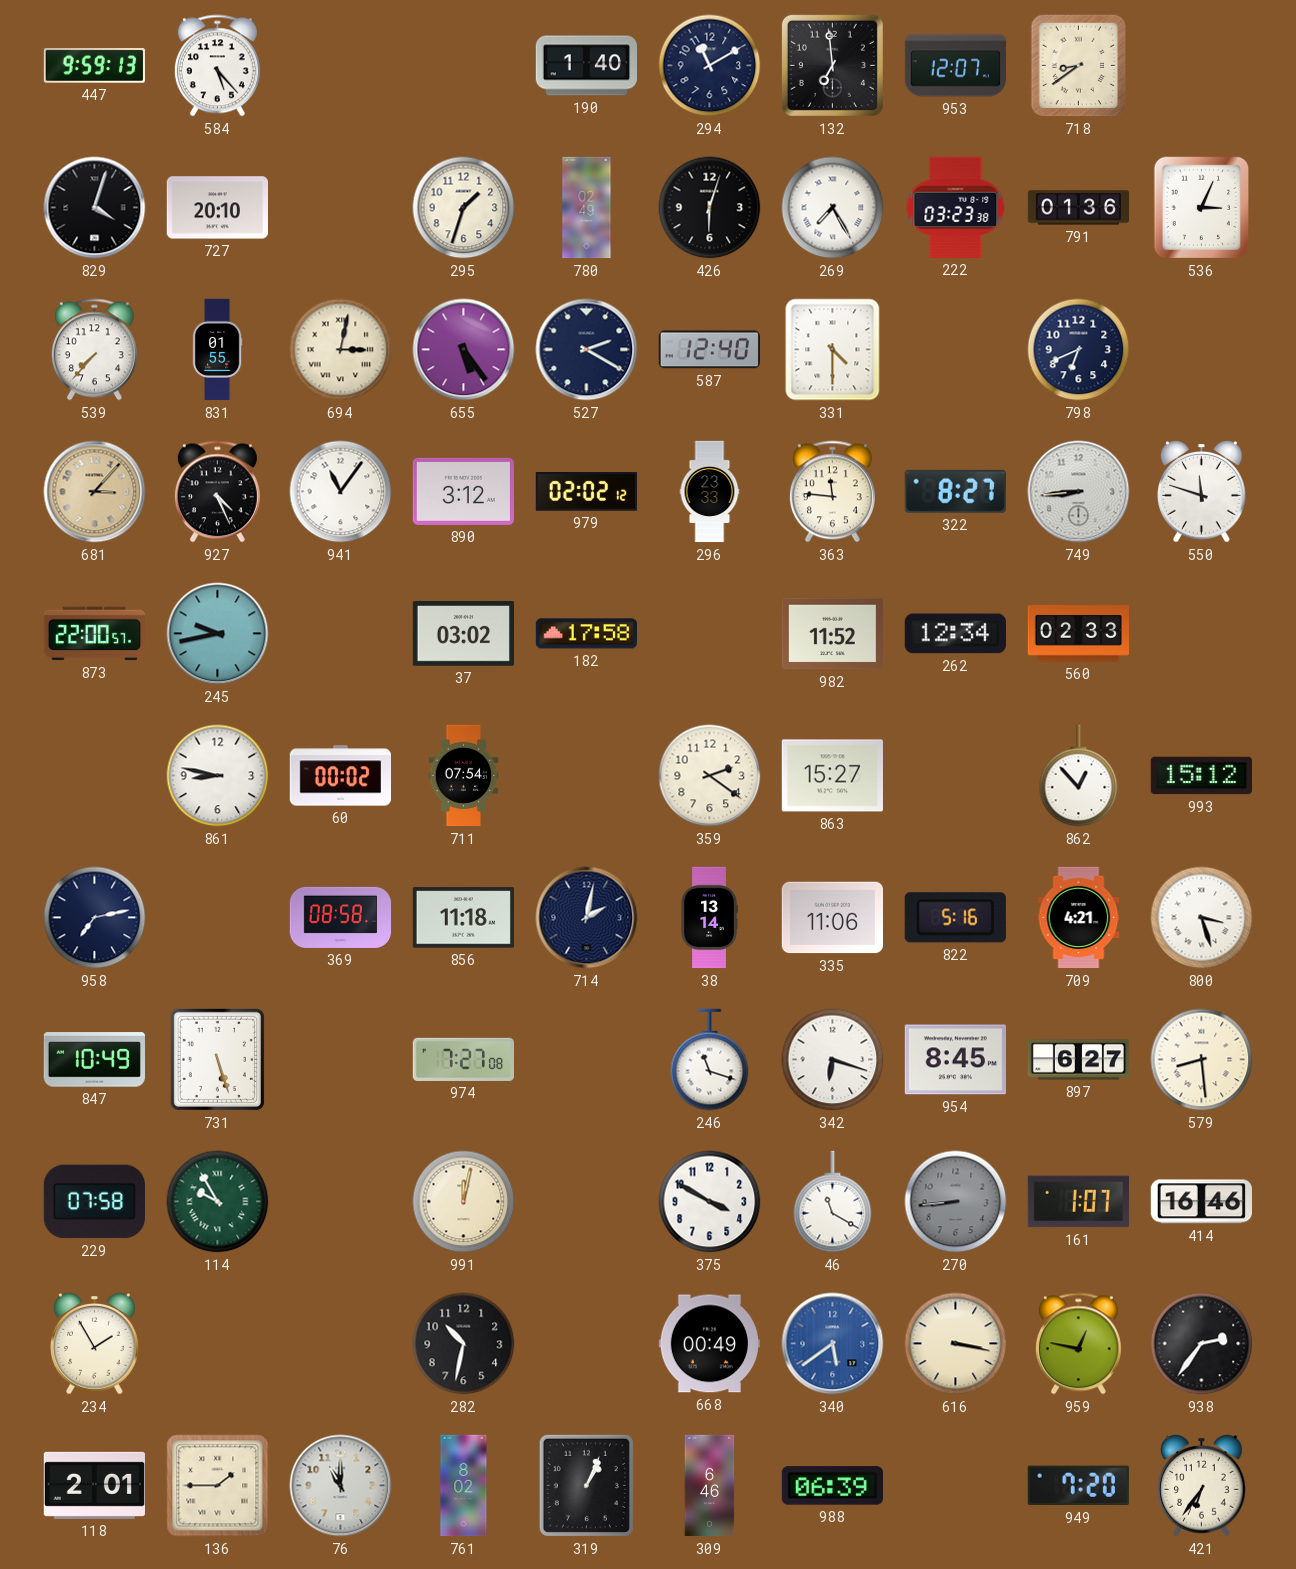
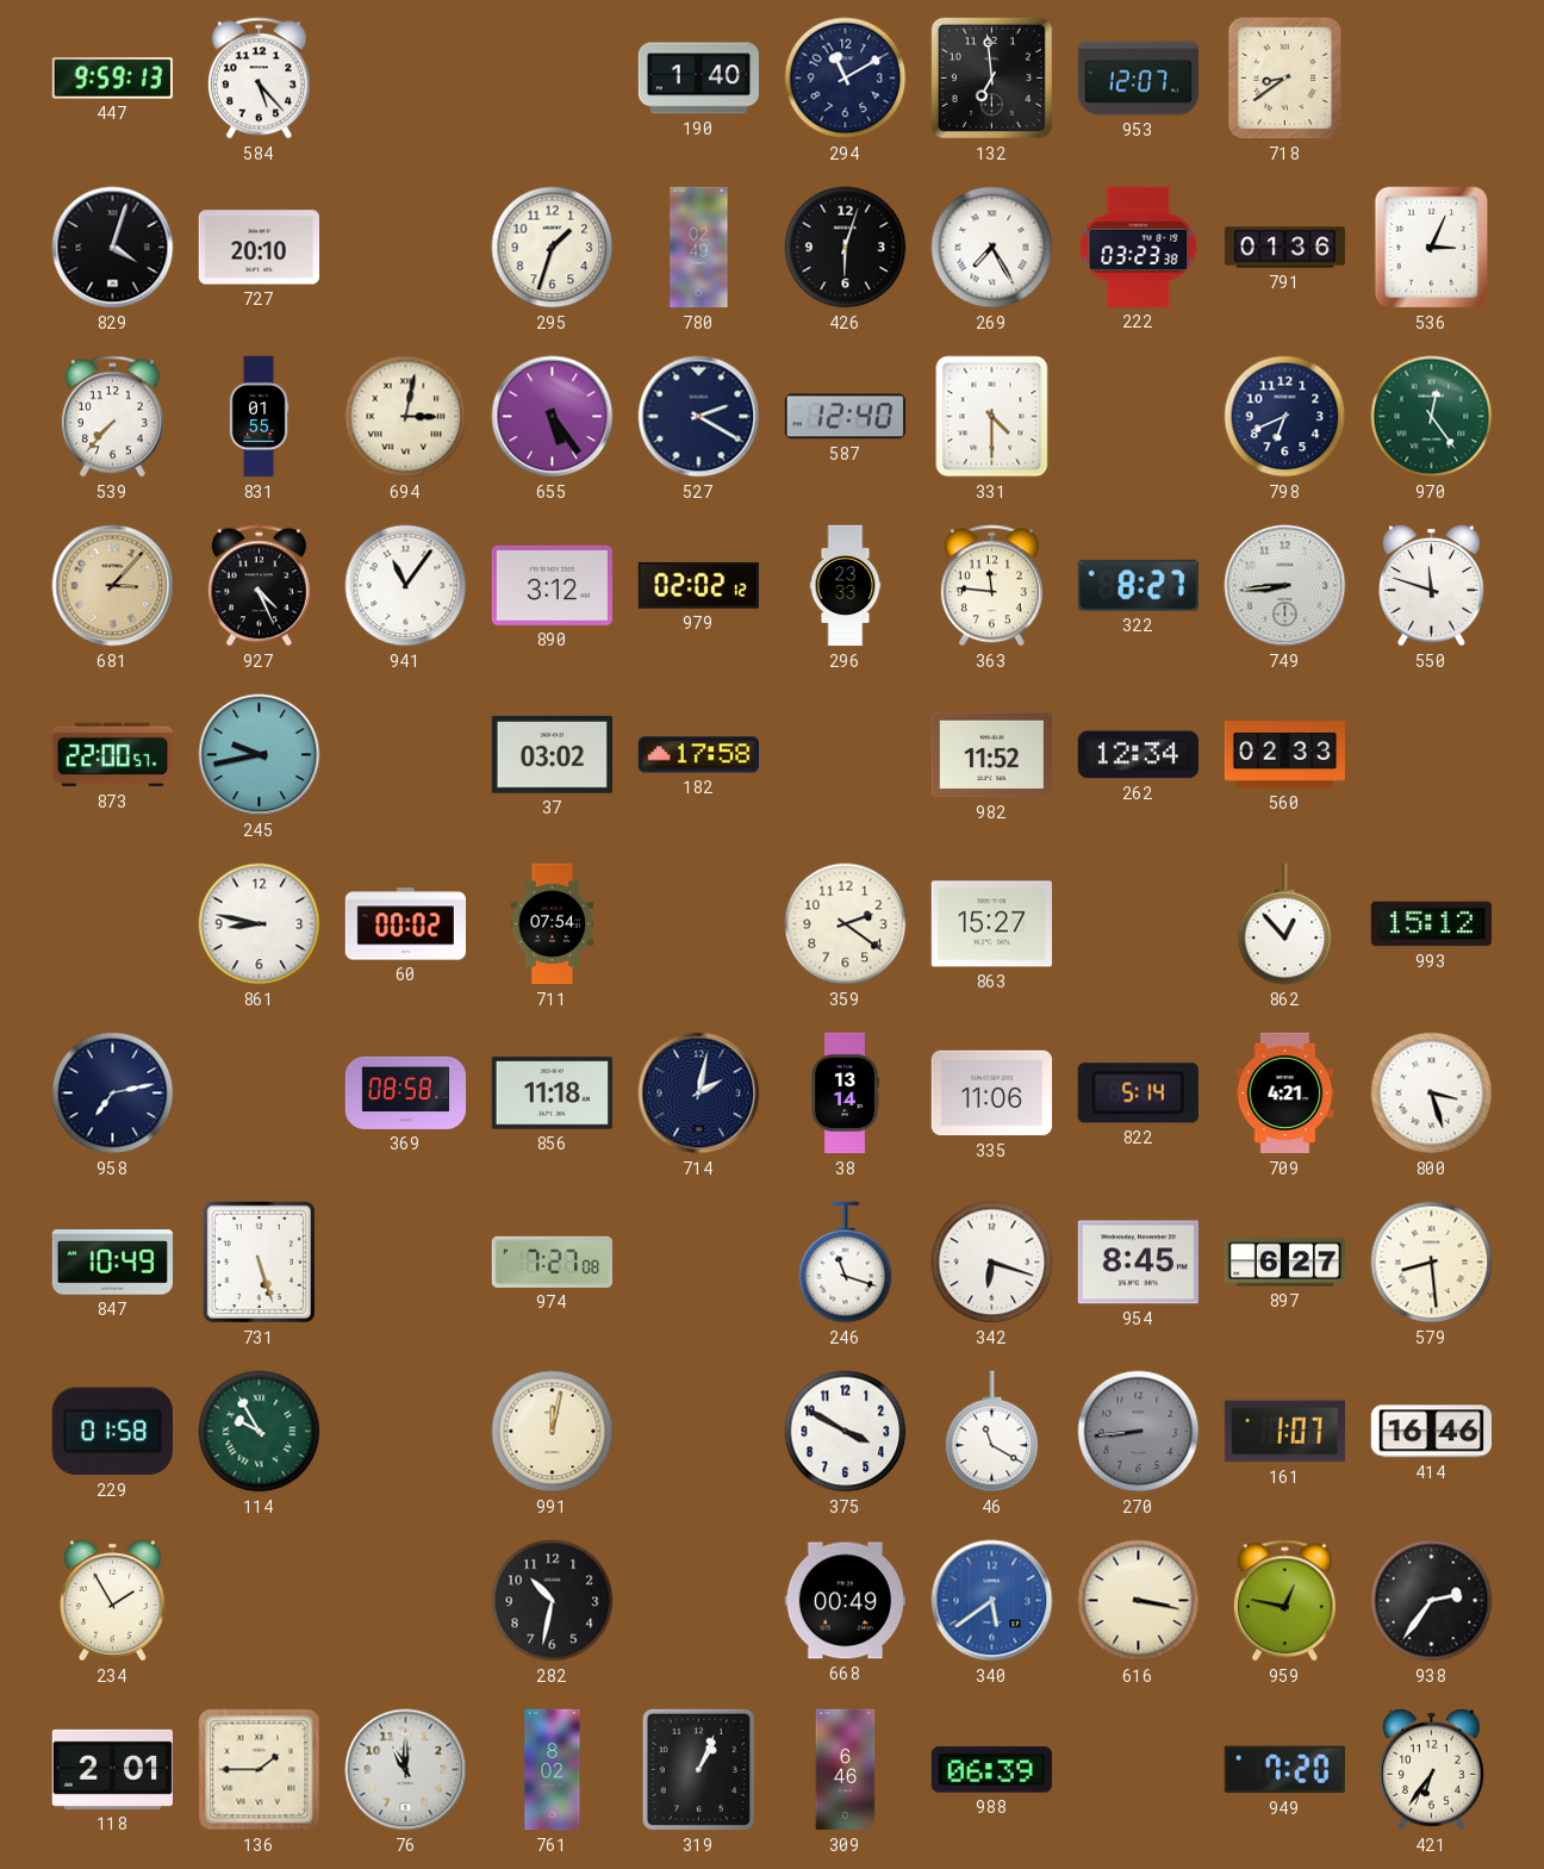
970: none -> 12:24 (1432, 417)
822: 5:16 -> 5:14 (1138, 1094)
229: 07:58 -> 01:58 (112, 1432)
